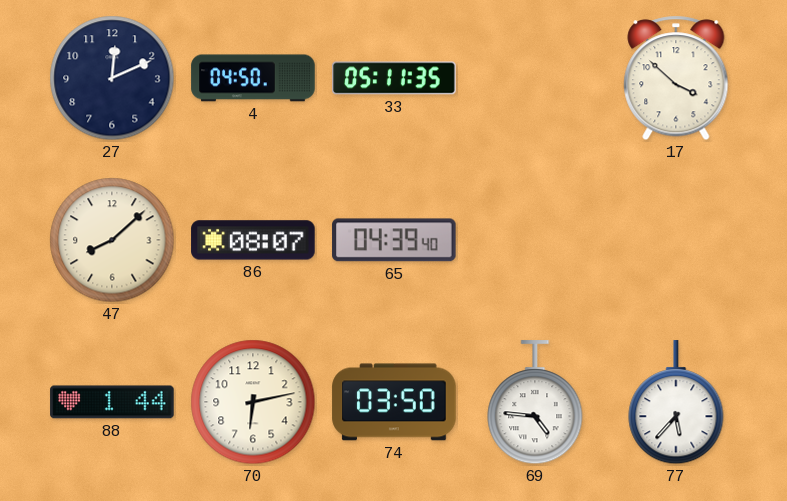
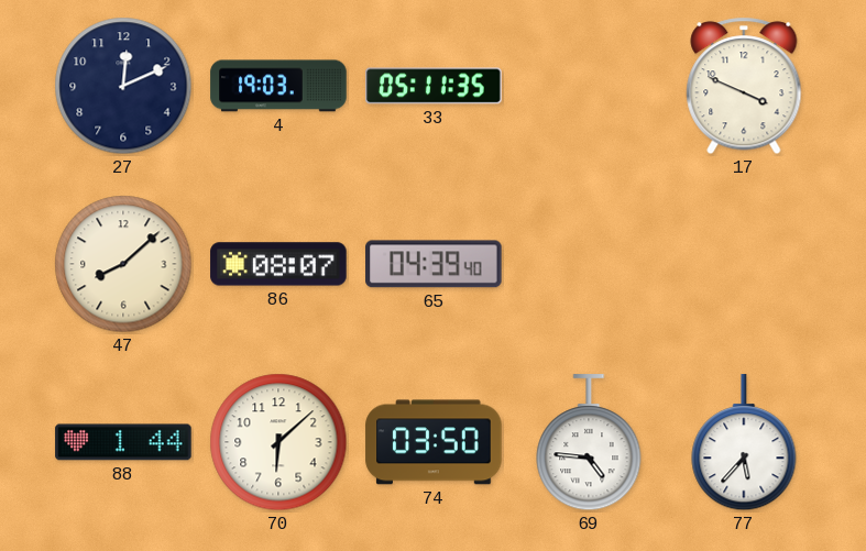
4: 04:50 -> 19:03 (278, 86)
17: 3:52 -> 3:49 (744, 86)
70: 6:13 -> 6:08 (278, 442)
